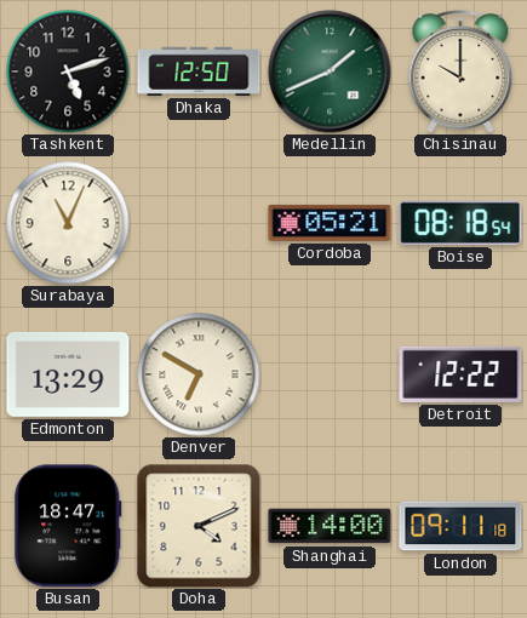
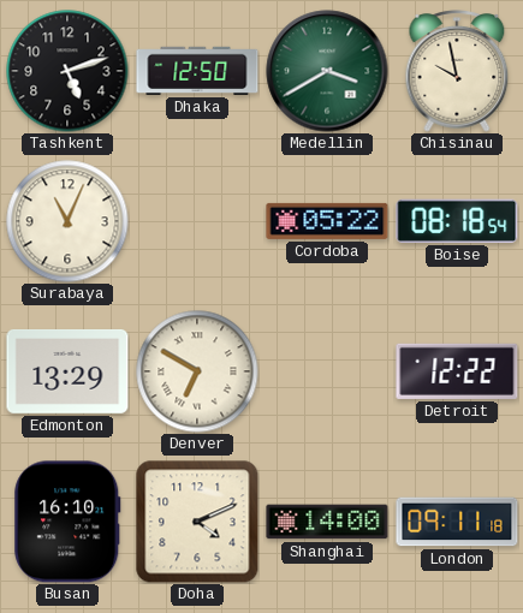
Medellin: 1:41 -> 3:40 (327, 71)
Chisinau: 10:00 -> 9:58 (457, 71)
Cordoba: 05:21 -> 05:22 (327, 221)
Busan: 18:47 -> 16:10 (67, 522)
